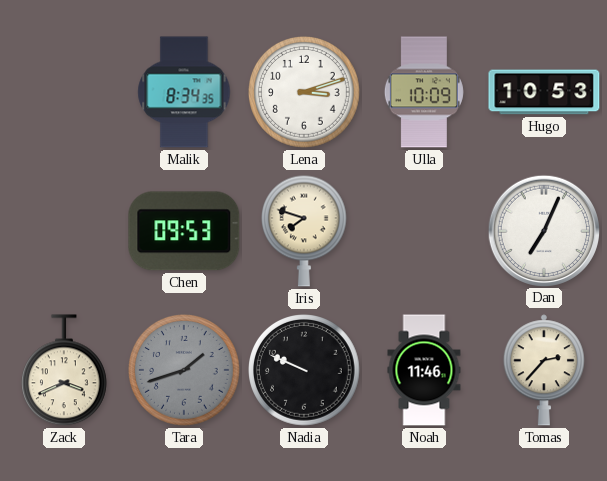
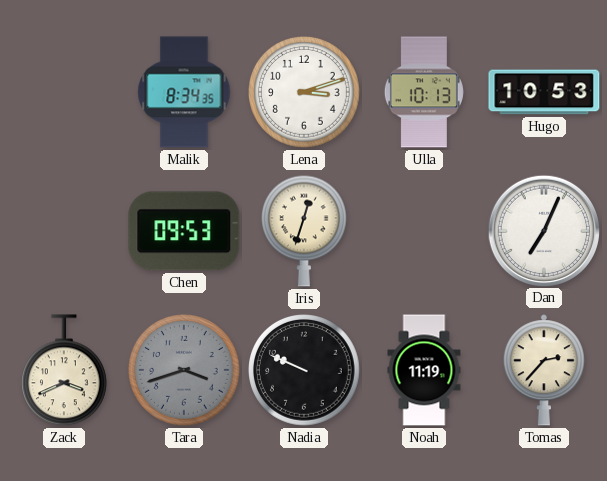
Ulla: 10:09 -> 10:13 (424, 92)
Iris: 7:48 -> 12:33 (304, 231)
Tara: 1:42 -> 3:42 (185, 371)
Noah: 11:46 -> 11:19 (424, 370)
